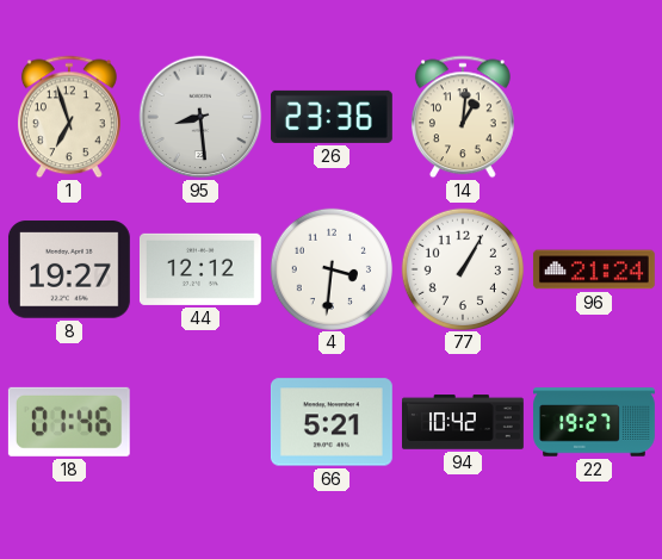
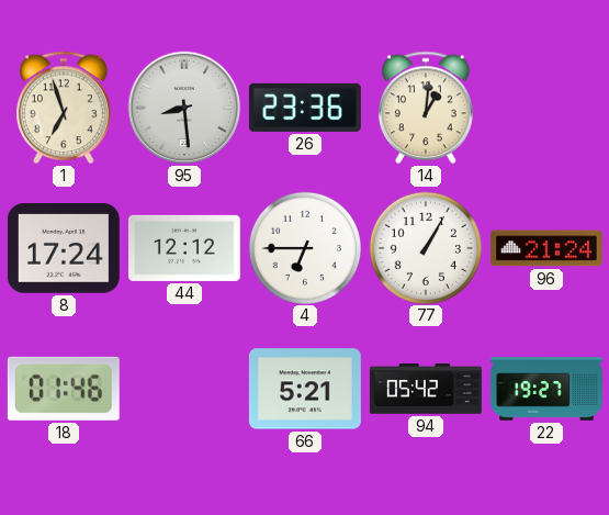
8: 19:27 -> 17:24 (64, 248)
4: 3:31 -> 6:45 (304, 247)
94: 10:42 -> 05:42 (427, 389)
